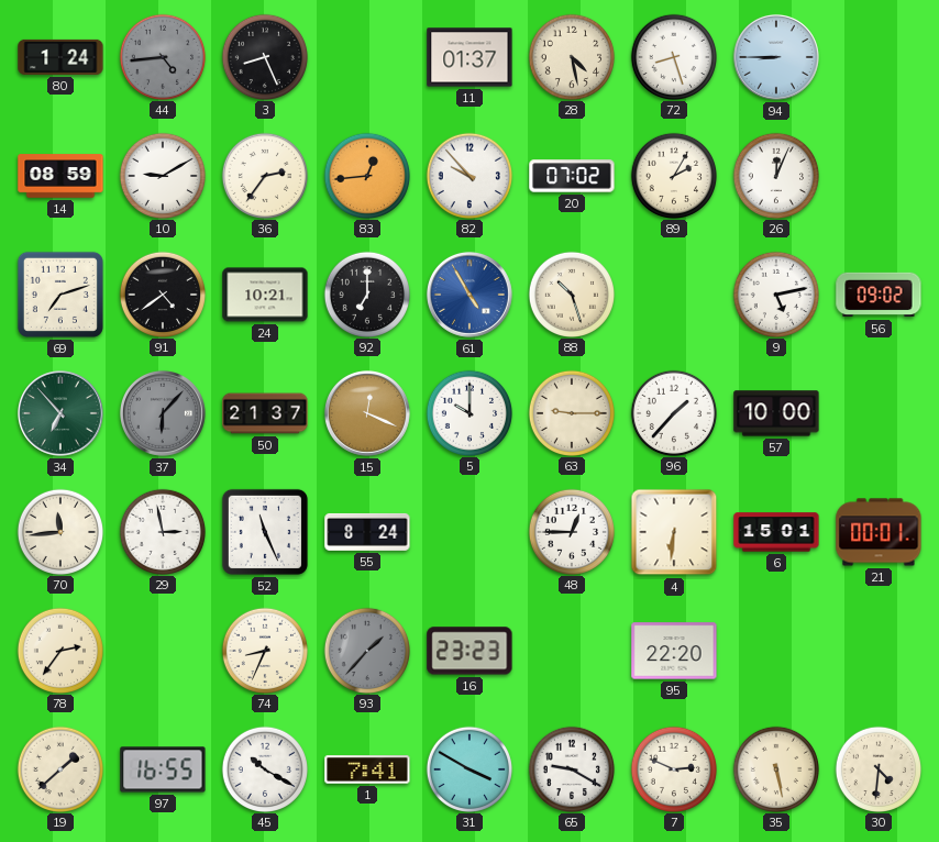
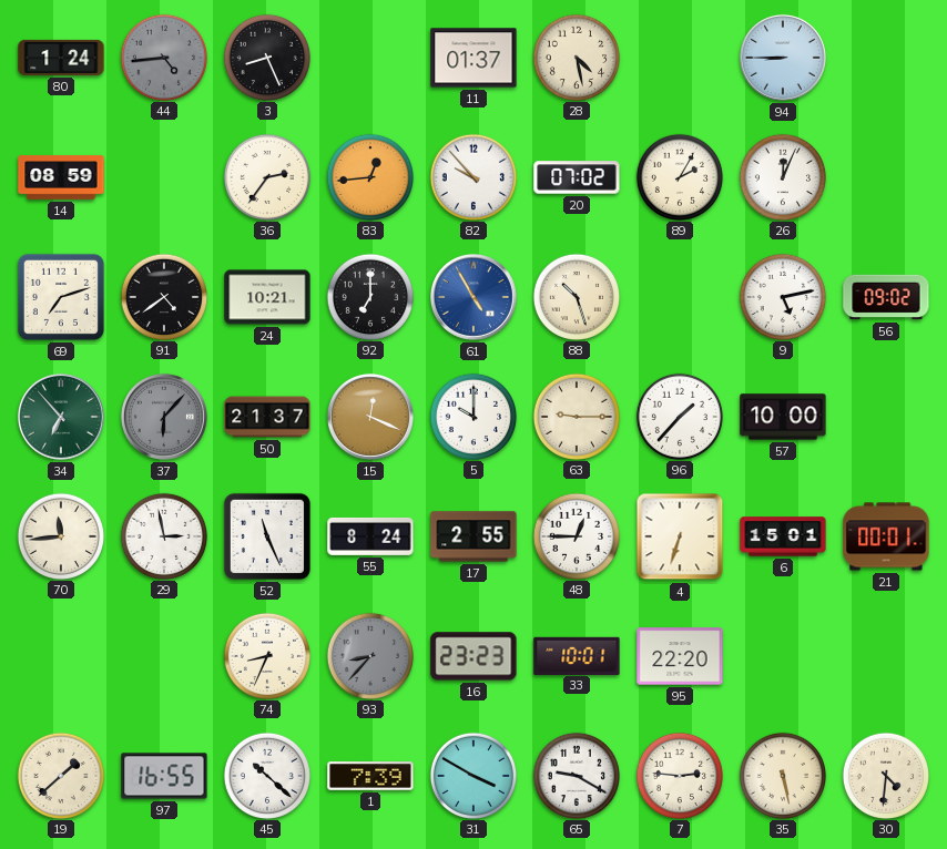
72: 8:27 -> none (673, 56)
10: 9:10 -> none (162, 175)
17: none -> 2:55 (473, 536)
4: 6:31 -> 6:33 (680, 536)
78: 2:36 -> none (59, 650)
93: 1:37 -> 8:37 (369, 655)
33: none -> 10:01 (577, 655)
45: 10:20 -> 10:22 (266, 775)
1: 7:41 -> 7:39 (370, 776)
7: 2:49 -> 2:46 (679, 775)
